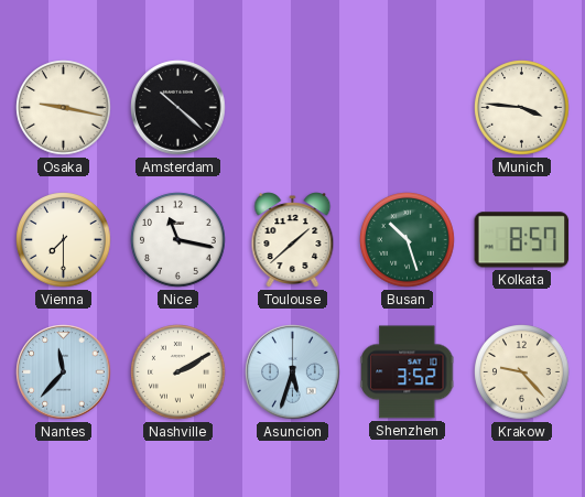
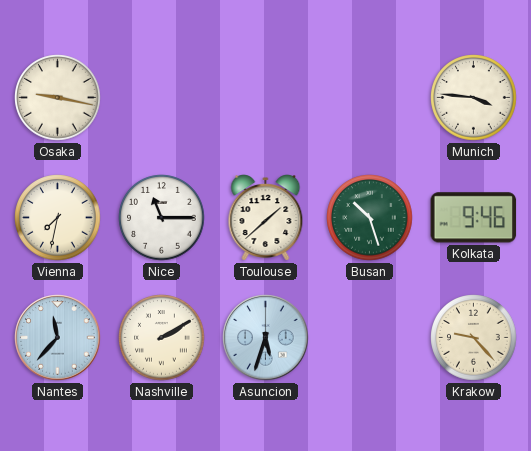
Amsterdam: 10:22 -> none (178, 108)
Vienna: 7:30 -> 7:32 (58, 218)
Nice: 11:17 -> 11:15 (162, 218)
Kolkata: 8:57 -> 9:46 (474, 218)
Shenzhen: 3:52 -> none (408, 372)
